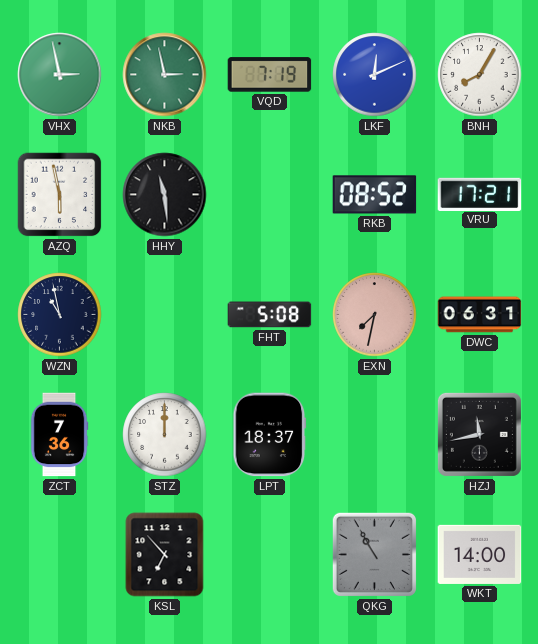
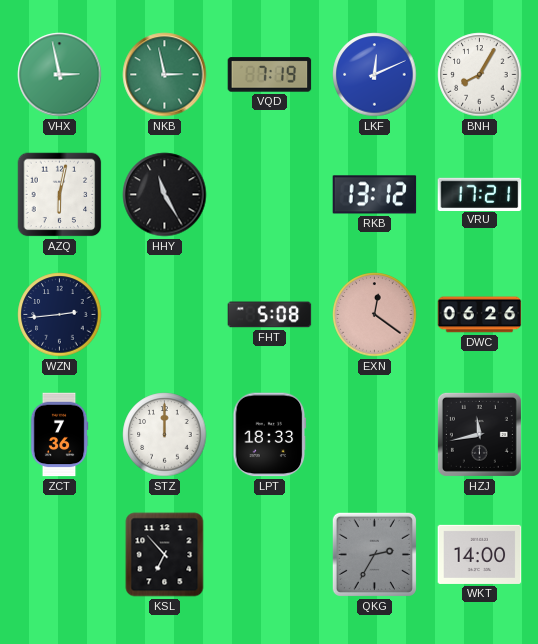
AZQ: 5:58 -> 6:02 (60, 195)
HHY: 11:29 -> 11:25 (165, 195)
RKB: 08:52 -> 13:12 (375, 195)
WZN: 10:58 -> 2:44 (60, 315)
EXN: 7:32 -> 12:21 (375, 315)
DWC: 06:31 -> 06:26 (480, 315)
LPT: 18:37 -> 18:33 (270, 435)
QKG: 10:55 -> 2:35 (374, 554)
